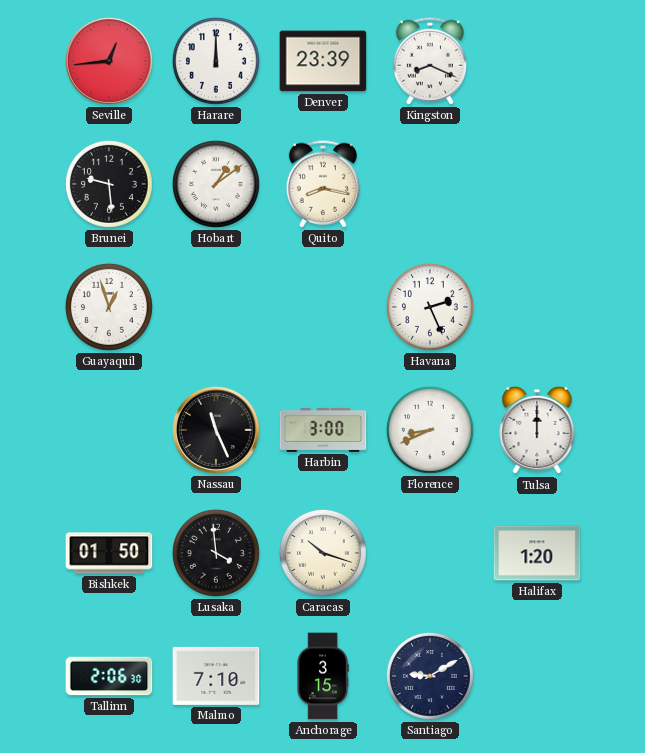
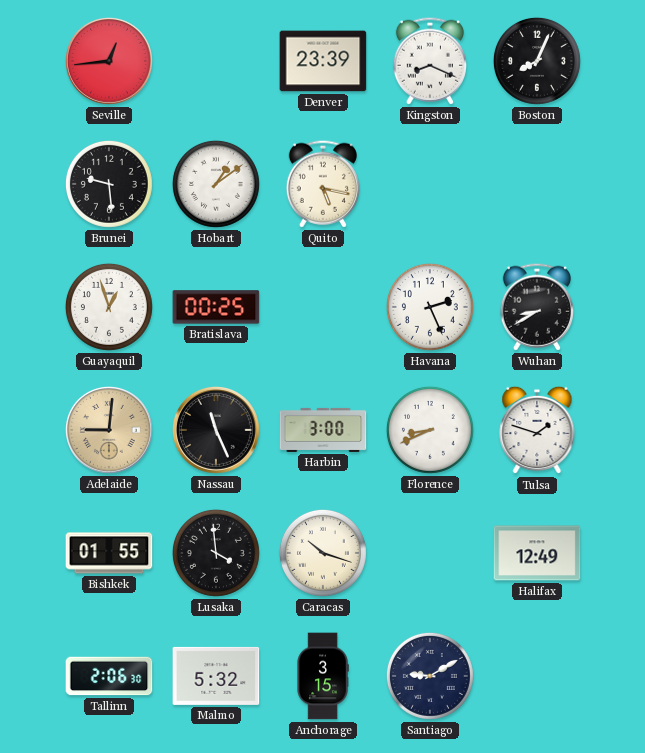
Harare: 12:00 -> none (216, 61)
Boston: none -> 8:04 (537, 61)
Quito: 8:17 -> 5:17 (323, 184)
Bratislava: none -> 00:25 (216, 307)
Wuhan: none -> 8:40 (537, 307)
Adelaide: none -> 9:01 (109, 430)
Tulsa: 12:00 -> 1:48 (537, 430)
Bishkek: 01:50 -> 01:55 (109, 553)
Halifax: 1:20 -> 12:49 (537, 553)
Malmo: 7:10 -> 5:32 (216, 676)
